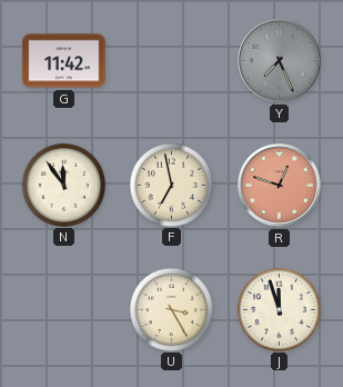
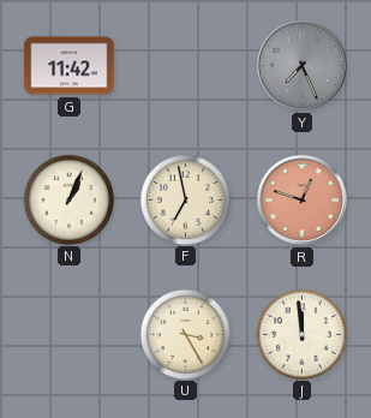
N: 11:54 -> 1:04 (68, 199)
J: 11:57 -> 11:59 (301, 334)
